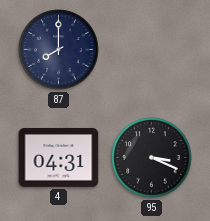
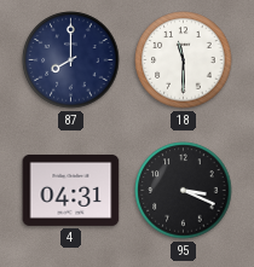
18: none -> 11:30 (184, 60)
